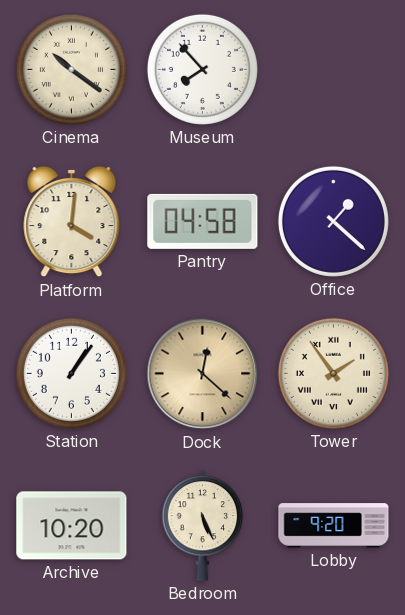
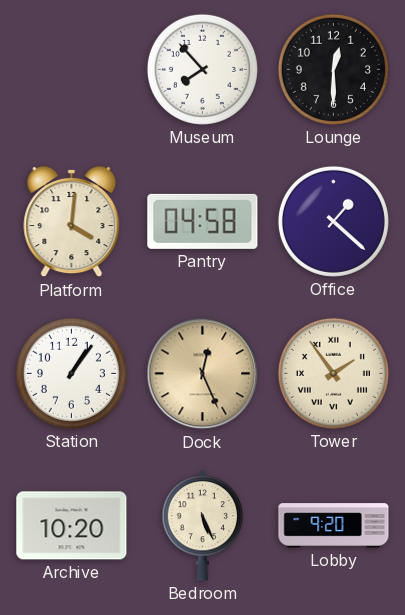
Cinema: 10:21 -> none (71, 69)
Lounge: none -> 12:30 (333, 69)
Dock: 12:22 -> 12:26 (203, 374)
